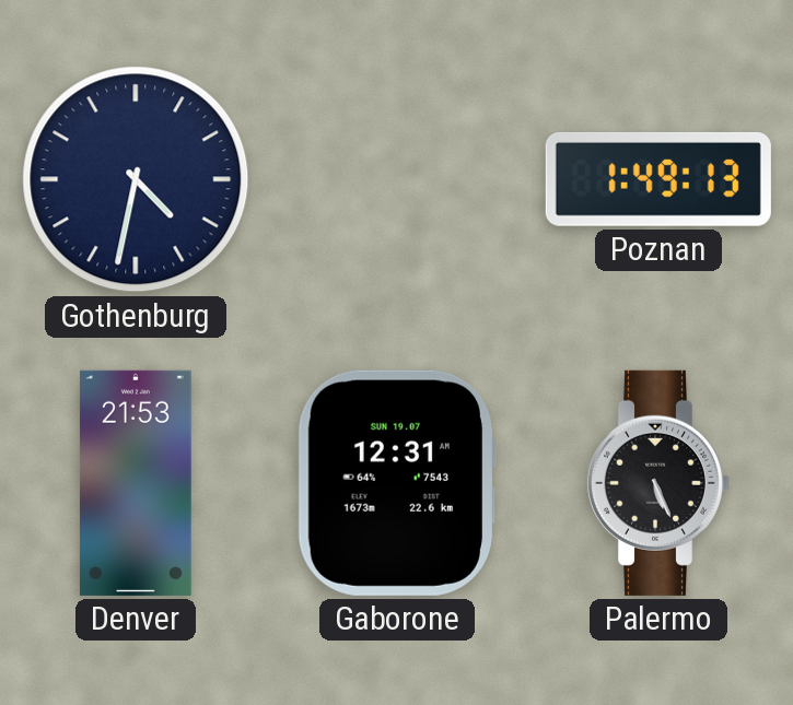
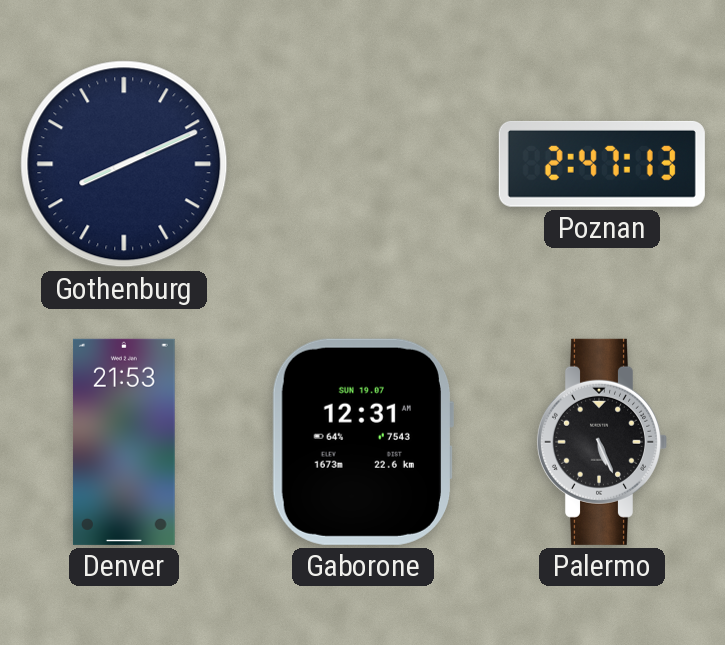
Gothenburg: 4:32 -> 8:11 (124, 164)
Poznan: 1:49 -> 2:47 (602, 164)
